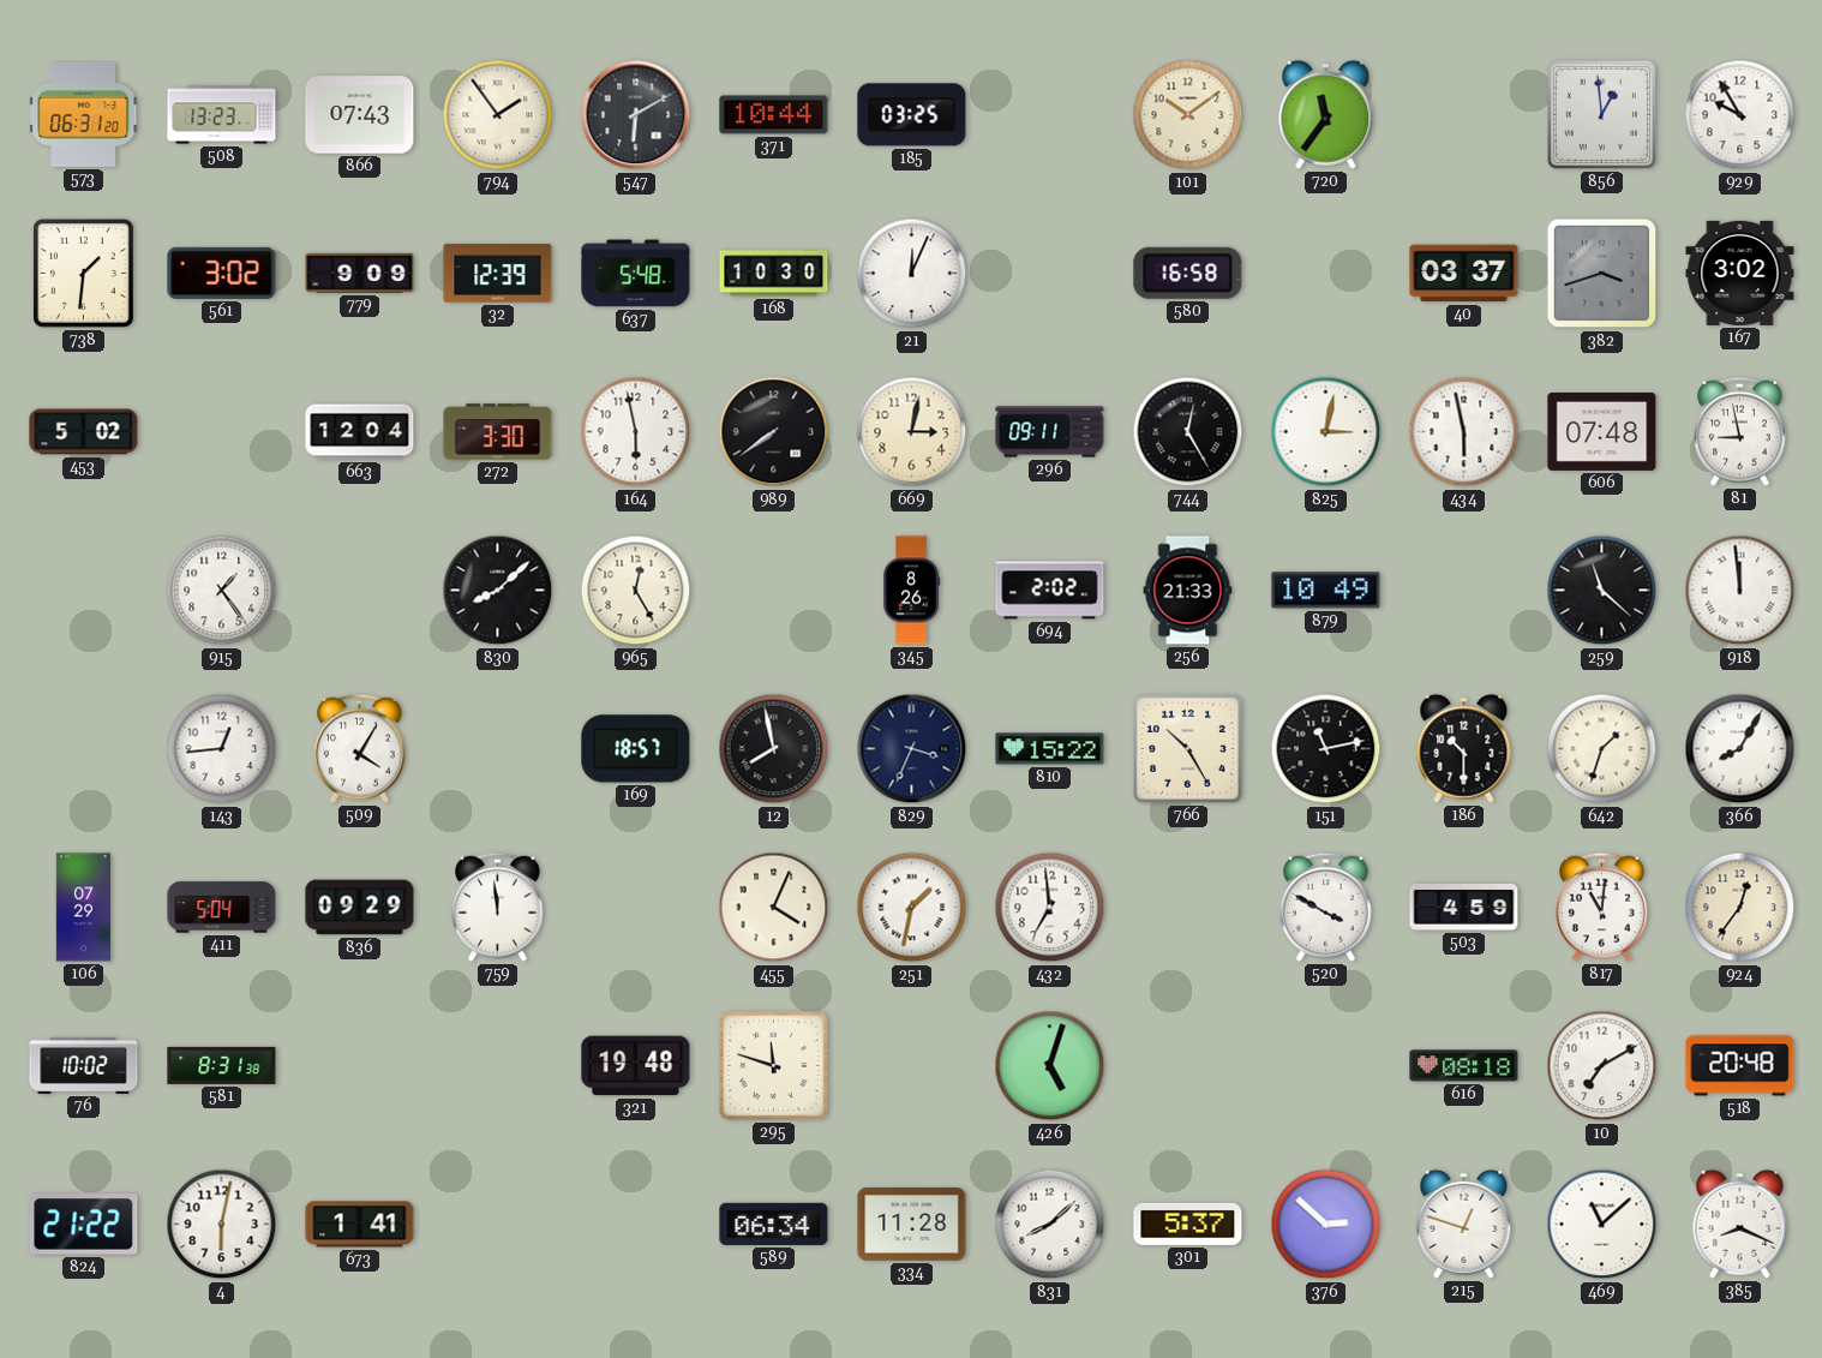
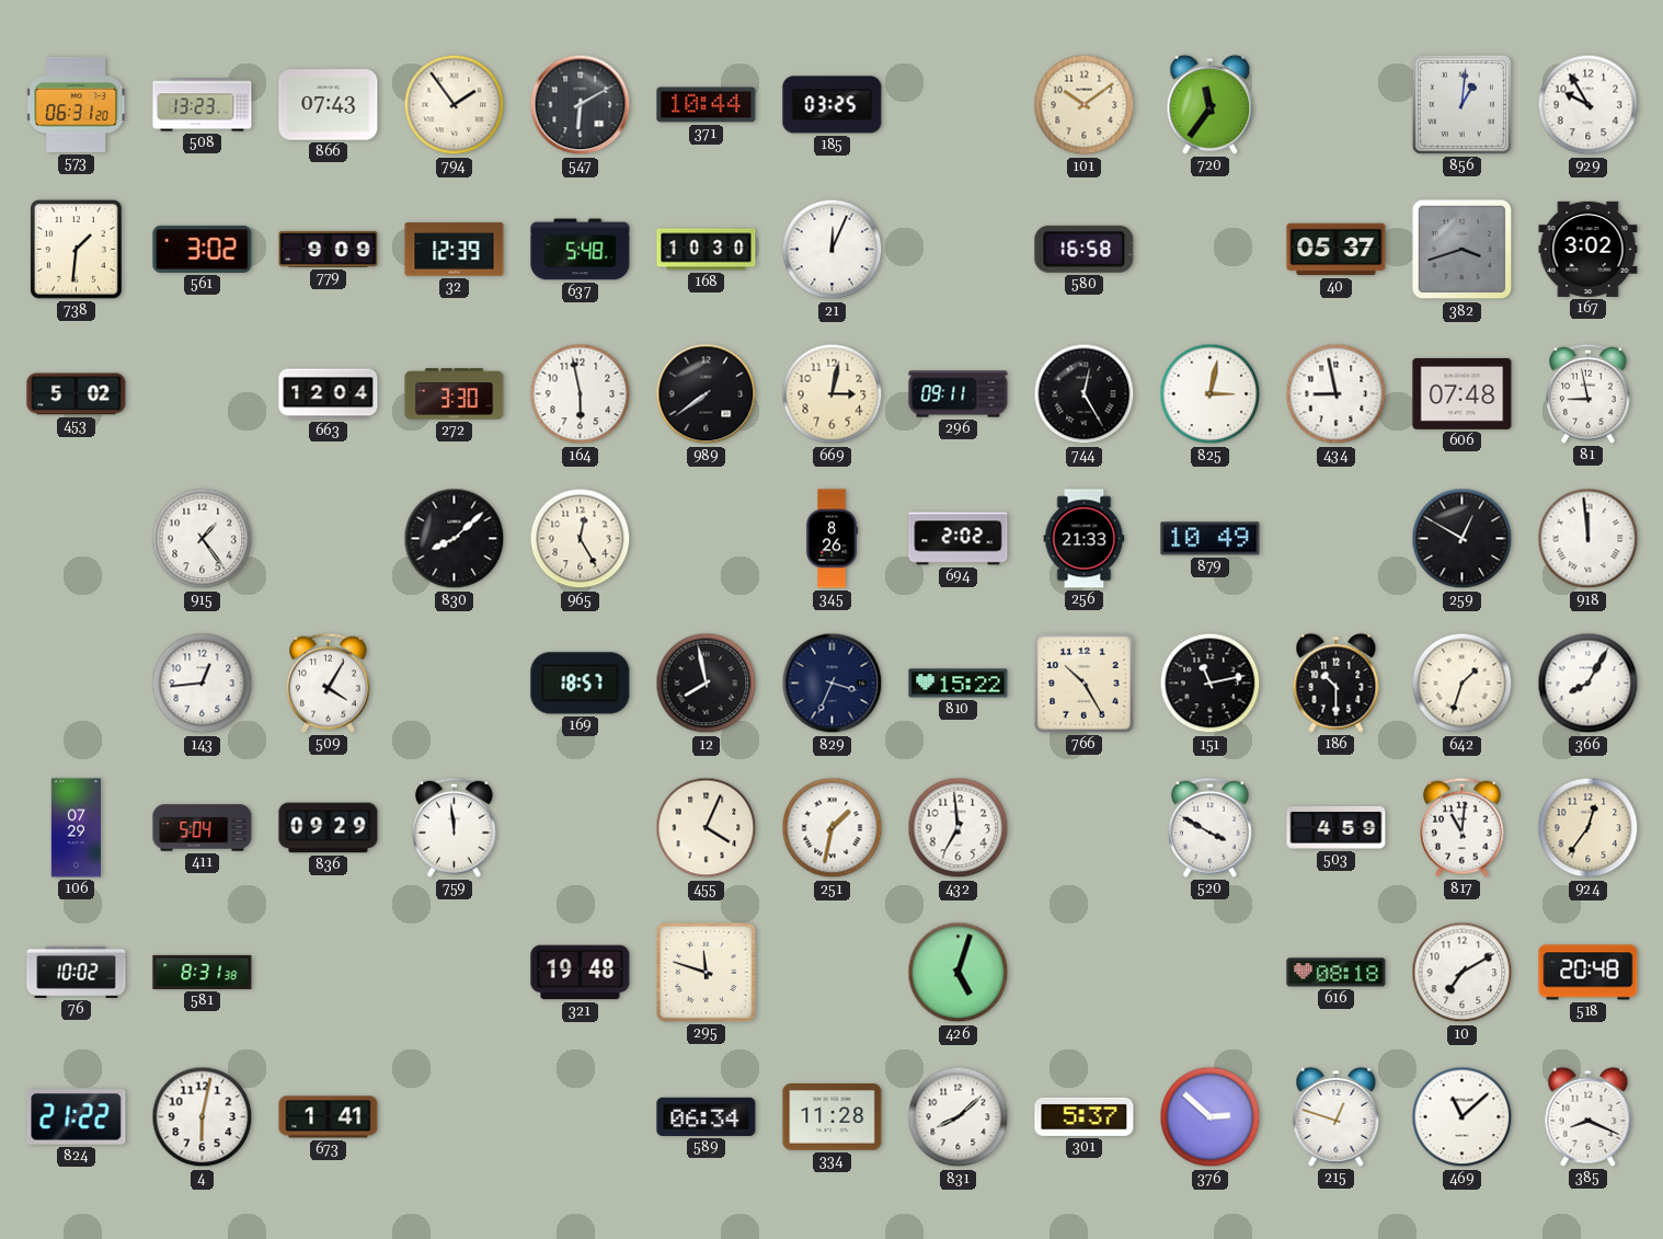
856: 12:59 -> 1:01 (1461, 104)
40: 03:37 -> 05:37 (1337, 250)
434: 5:58 -> 8:58 (1337, 394)
259: 11:22 -> 12:50 (1463, 539)
